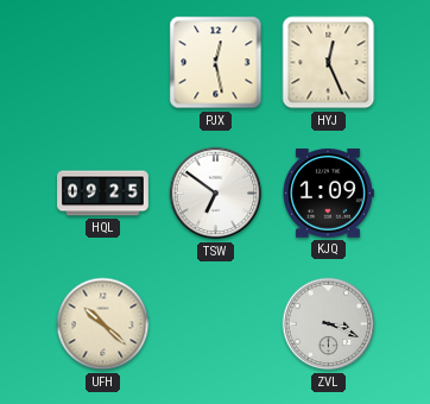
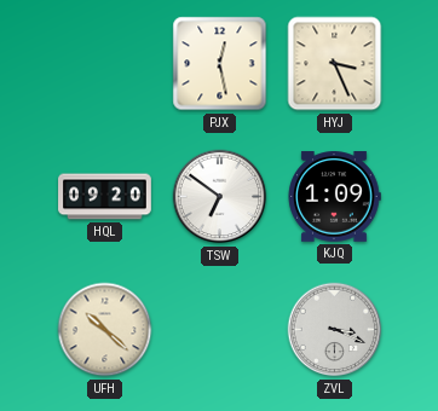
HYJ: 12:26 -> 3:26 (335, 64)
HQL: 09:25 -> 09:20 (105, 197)
